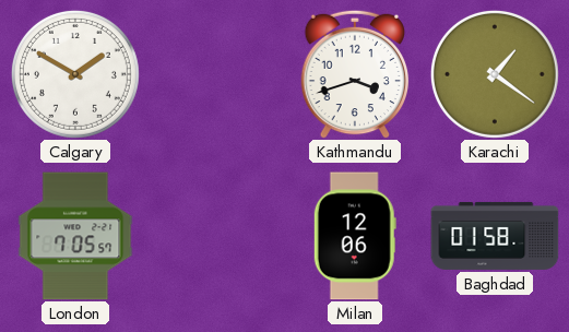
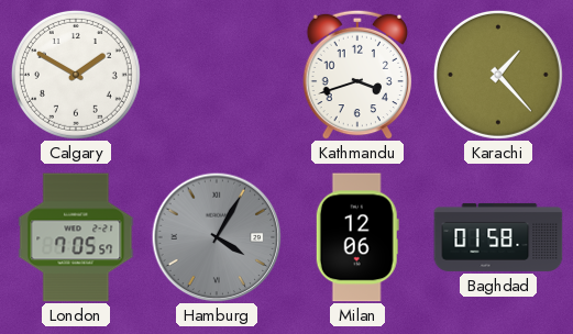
Karachi: 1:21 -> 1:23 (498, 75)
Hamburg: none -> 4:05 (217, 237)
